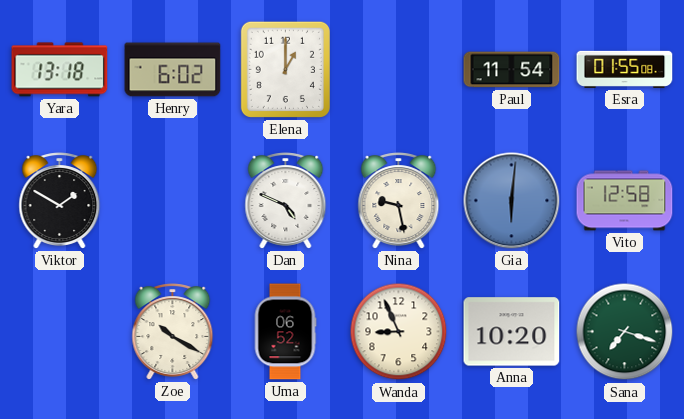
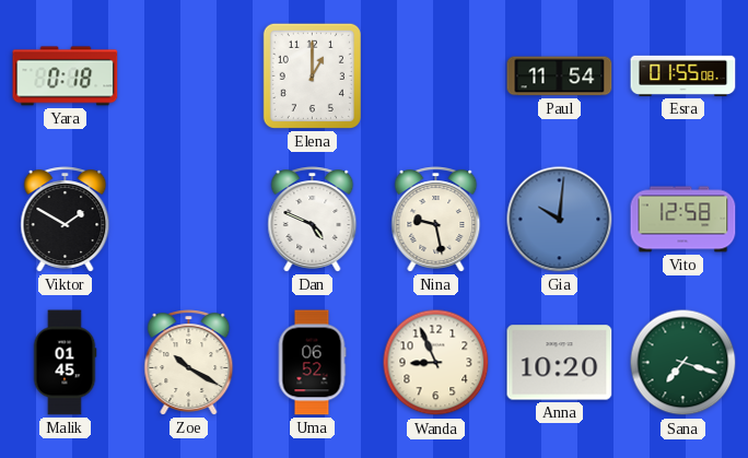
Yara: 13:18 -> 0:18 (66, 77)
Henry: 6:02 -> none (173, 70)
Gia: 6:01 -> 10:01 (560, 220)
Malik: none -> 01:45 (65, 363)
